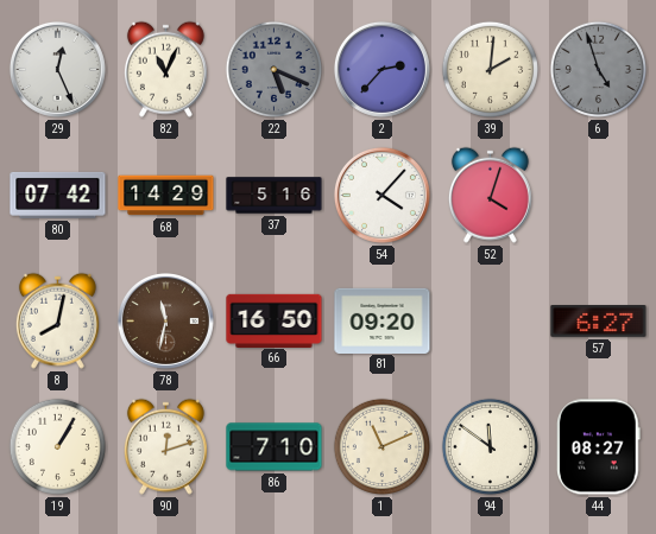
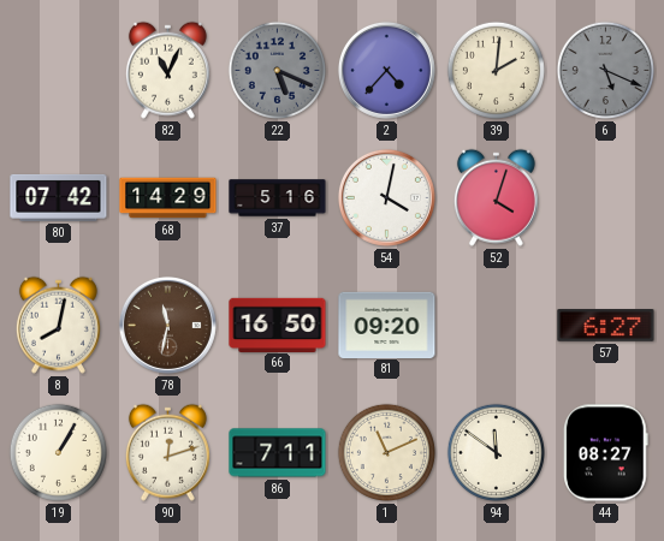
29: 12:26 -> none (57, 69)
2: 2:37 -> 4:37 (386, 70)
6: 4:57 -> 5:19 (605, 70)
54: 4:07 -> 4:02 (386, 197)
86: 7:10 -> 7:11 (278, 453)
